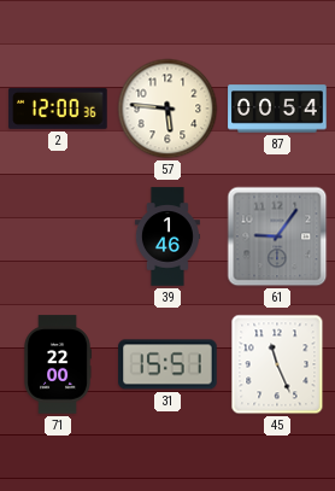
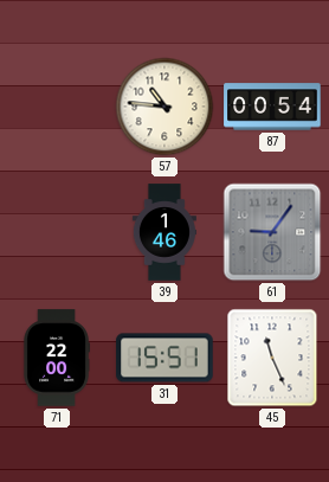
2: 12:00 -> none (58, 109)
57: 5:46 -> 10:46 (164, 107)
